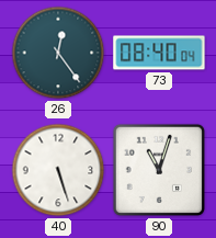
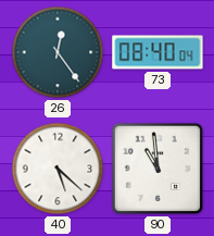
40: 5:27 -> 5:22 (58, 169)
90: 11:03 -> 10:59 (158, 169)
